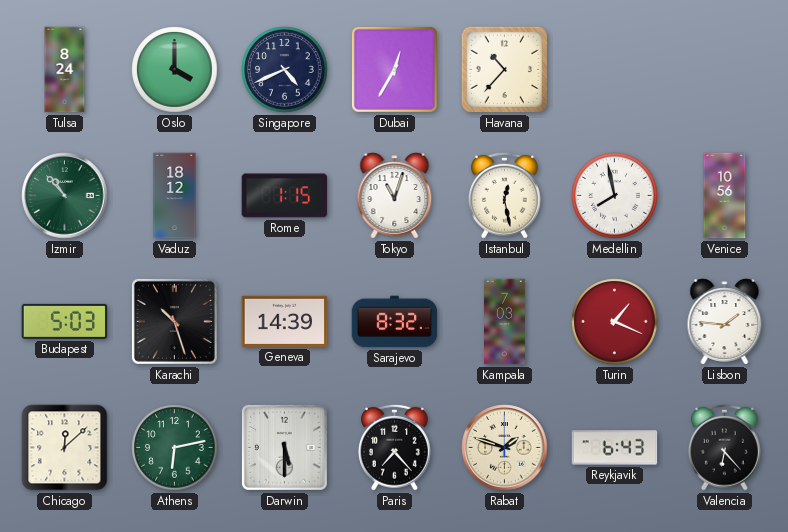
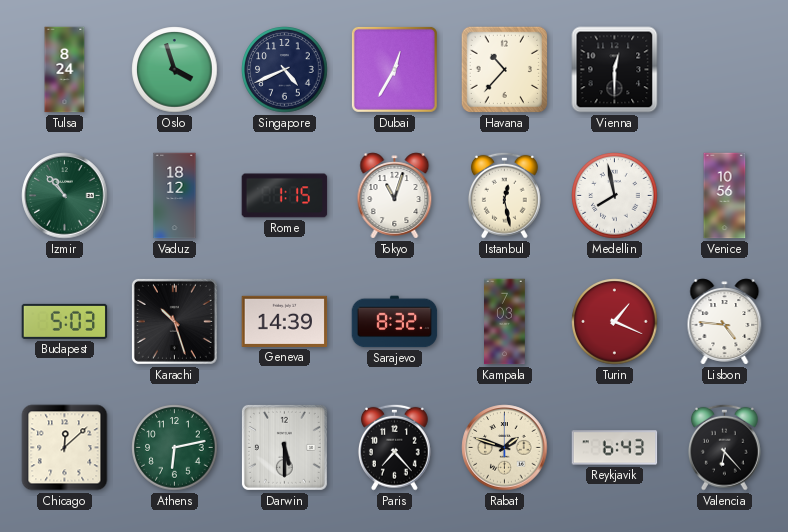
Oslo: 4:00 -> 3:57 (175, 70)
Vienna: none -> 12:30 (615, 70)
Lisbon: 1:46 -> 4:46 (725, 322)
